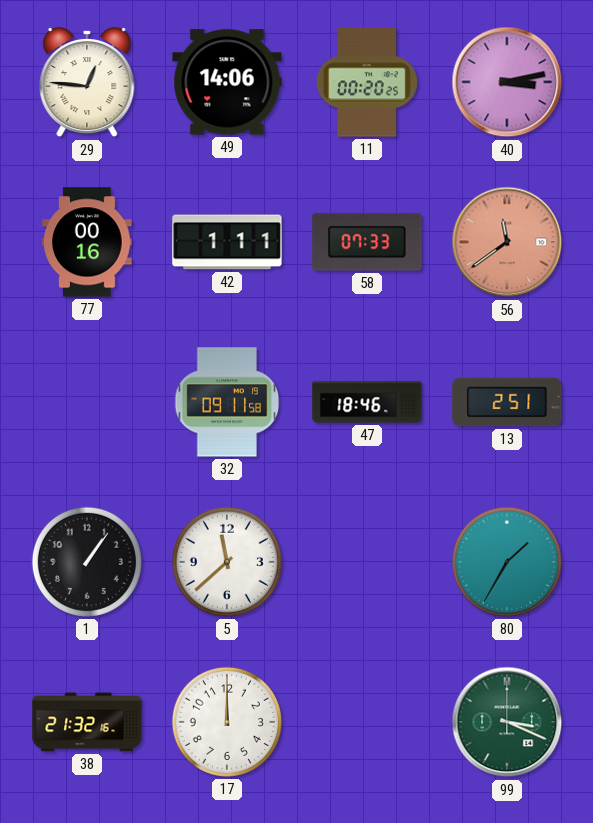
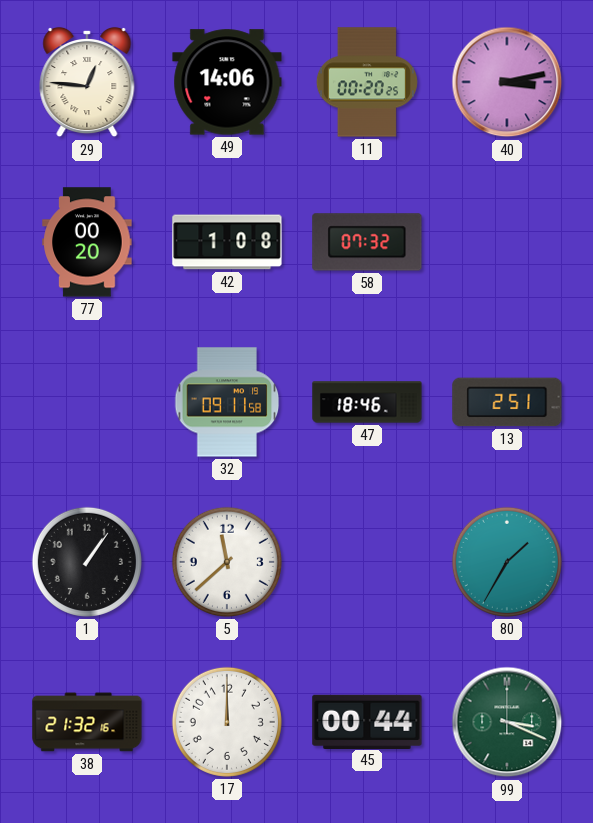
77: 00:16 -> 00:20 (87, 242)
42: 1:11 -> 1:08 (227, 242)
58: 07:33 -> 07:32 (367, 242)
56: 11:39 -> none (507, 242)
45: none -> 00:44 (367, 721)
